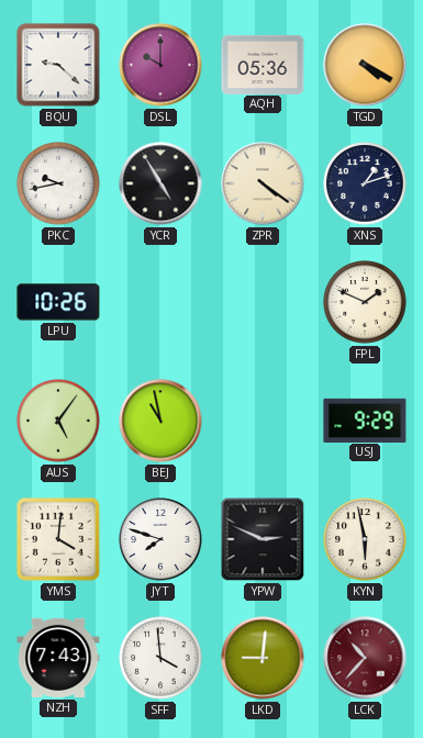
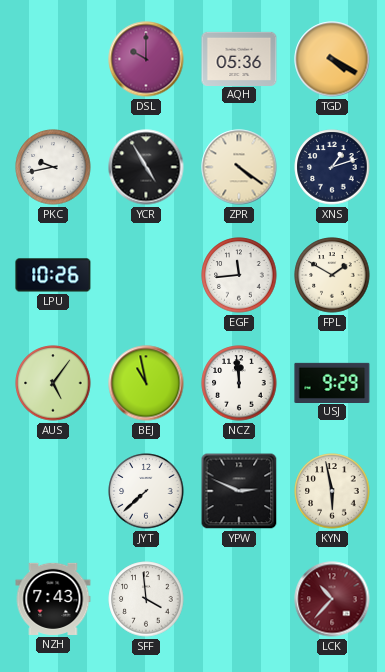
BQU: 9:22 -> none (58, 65)
EGF: none -> 11:44 (239, 275)
FPL: 1:49 -> 1:50 (332, 275)
NCZ: none -> 11:59 (239, 383)
YMS: 4:01 -> none (58, 539)
JYT: 7:48 -> 7:38 (146, 491)
LKD: 9:01 -> none (263, 658)
